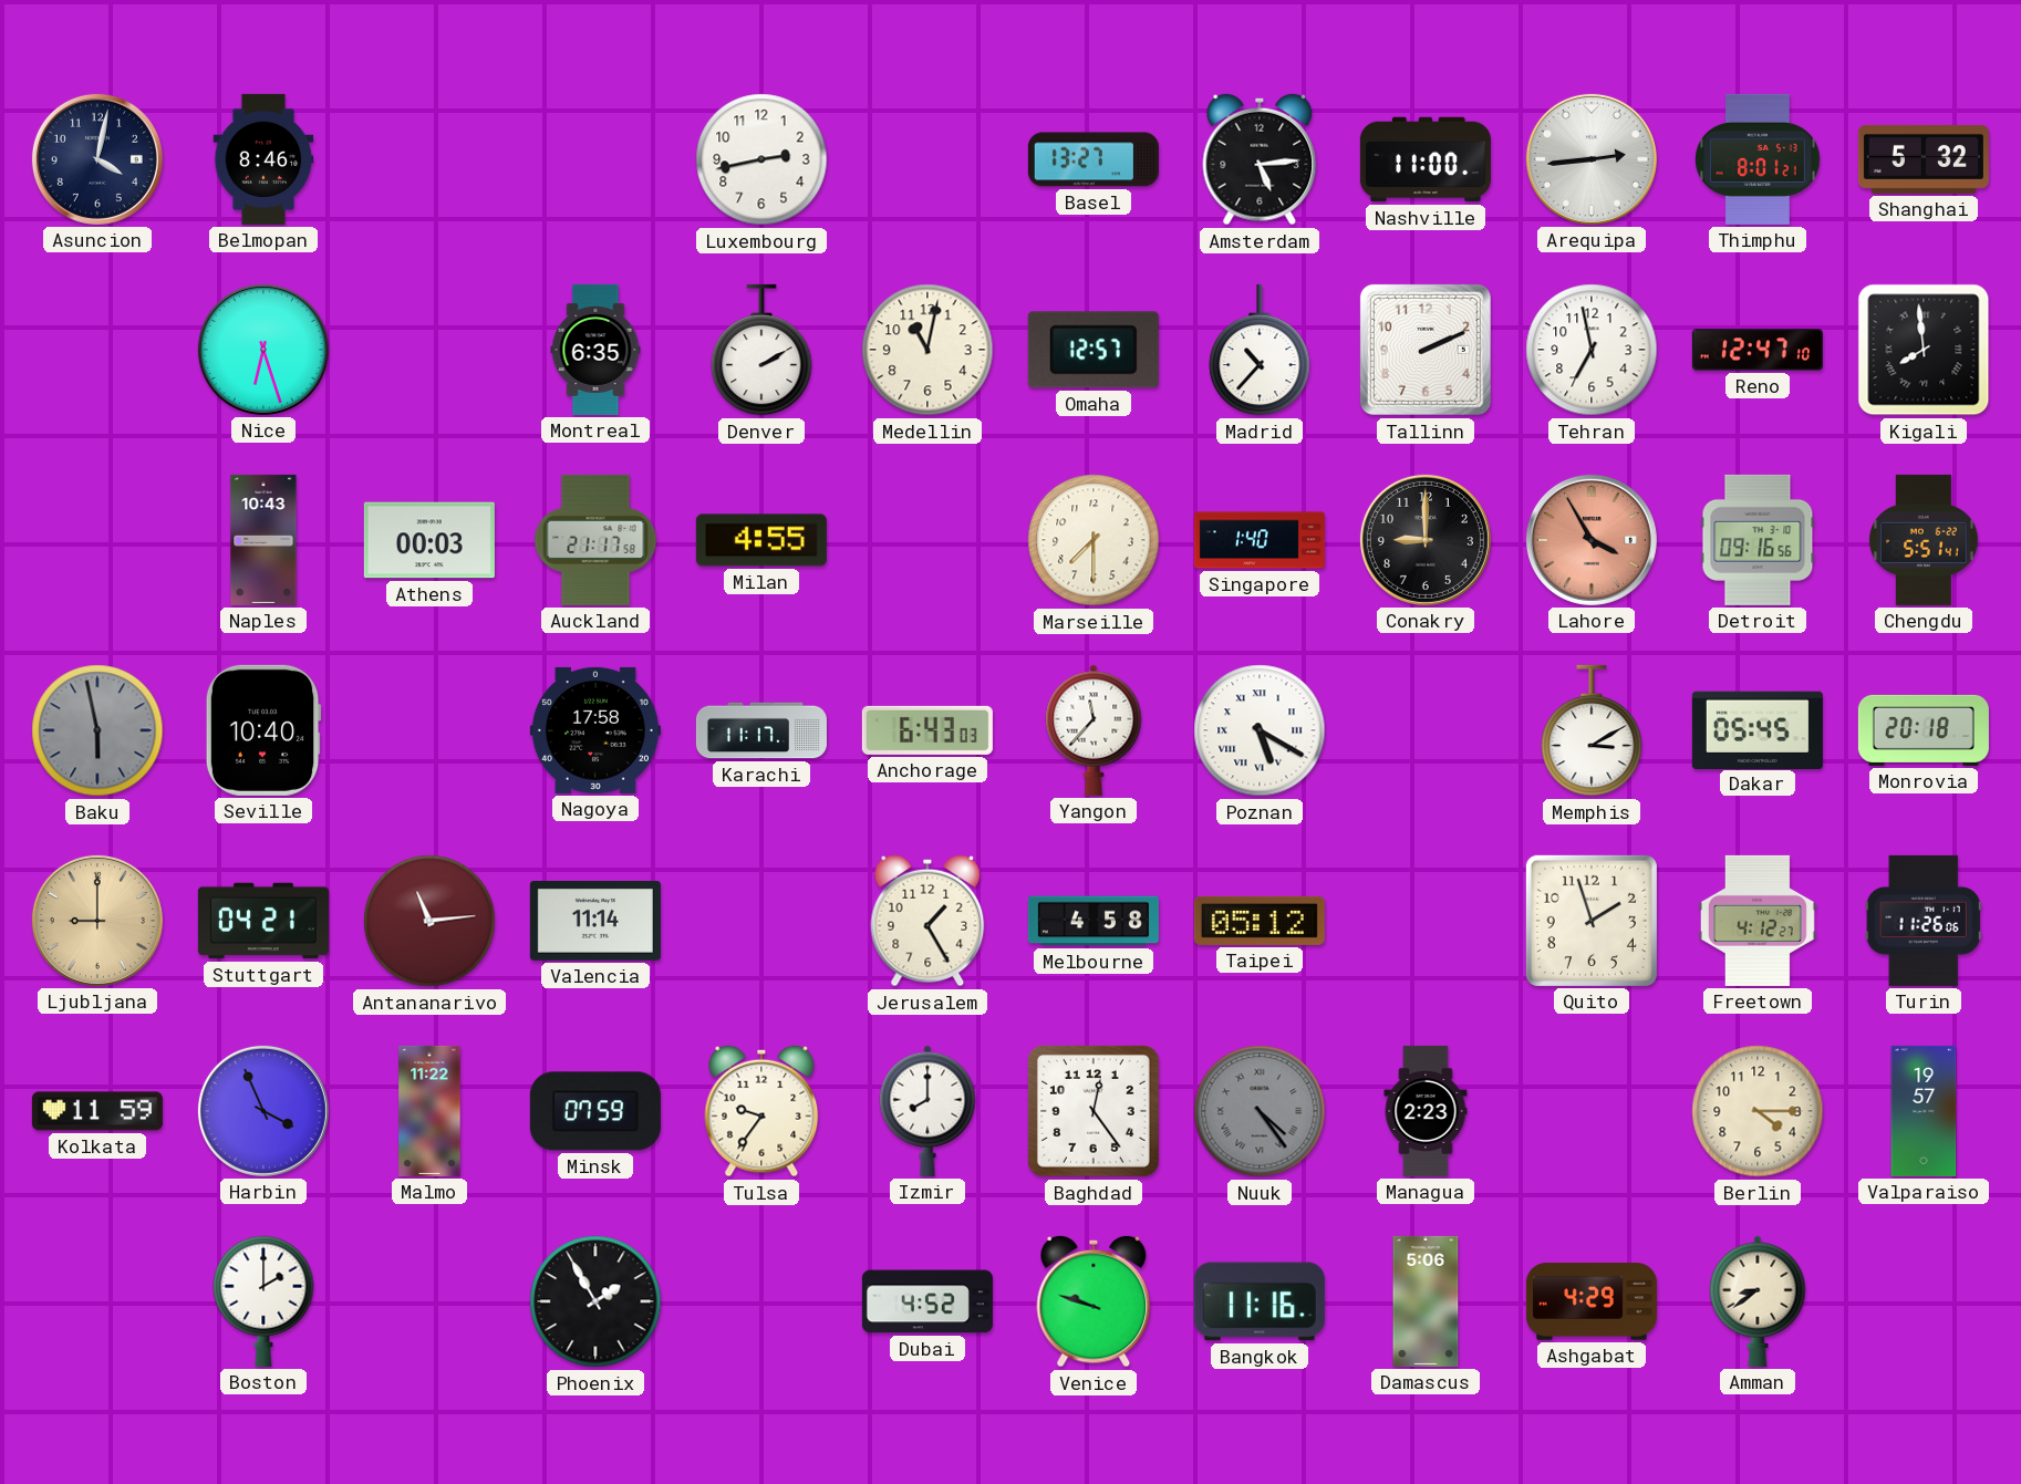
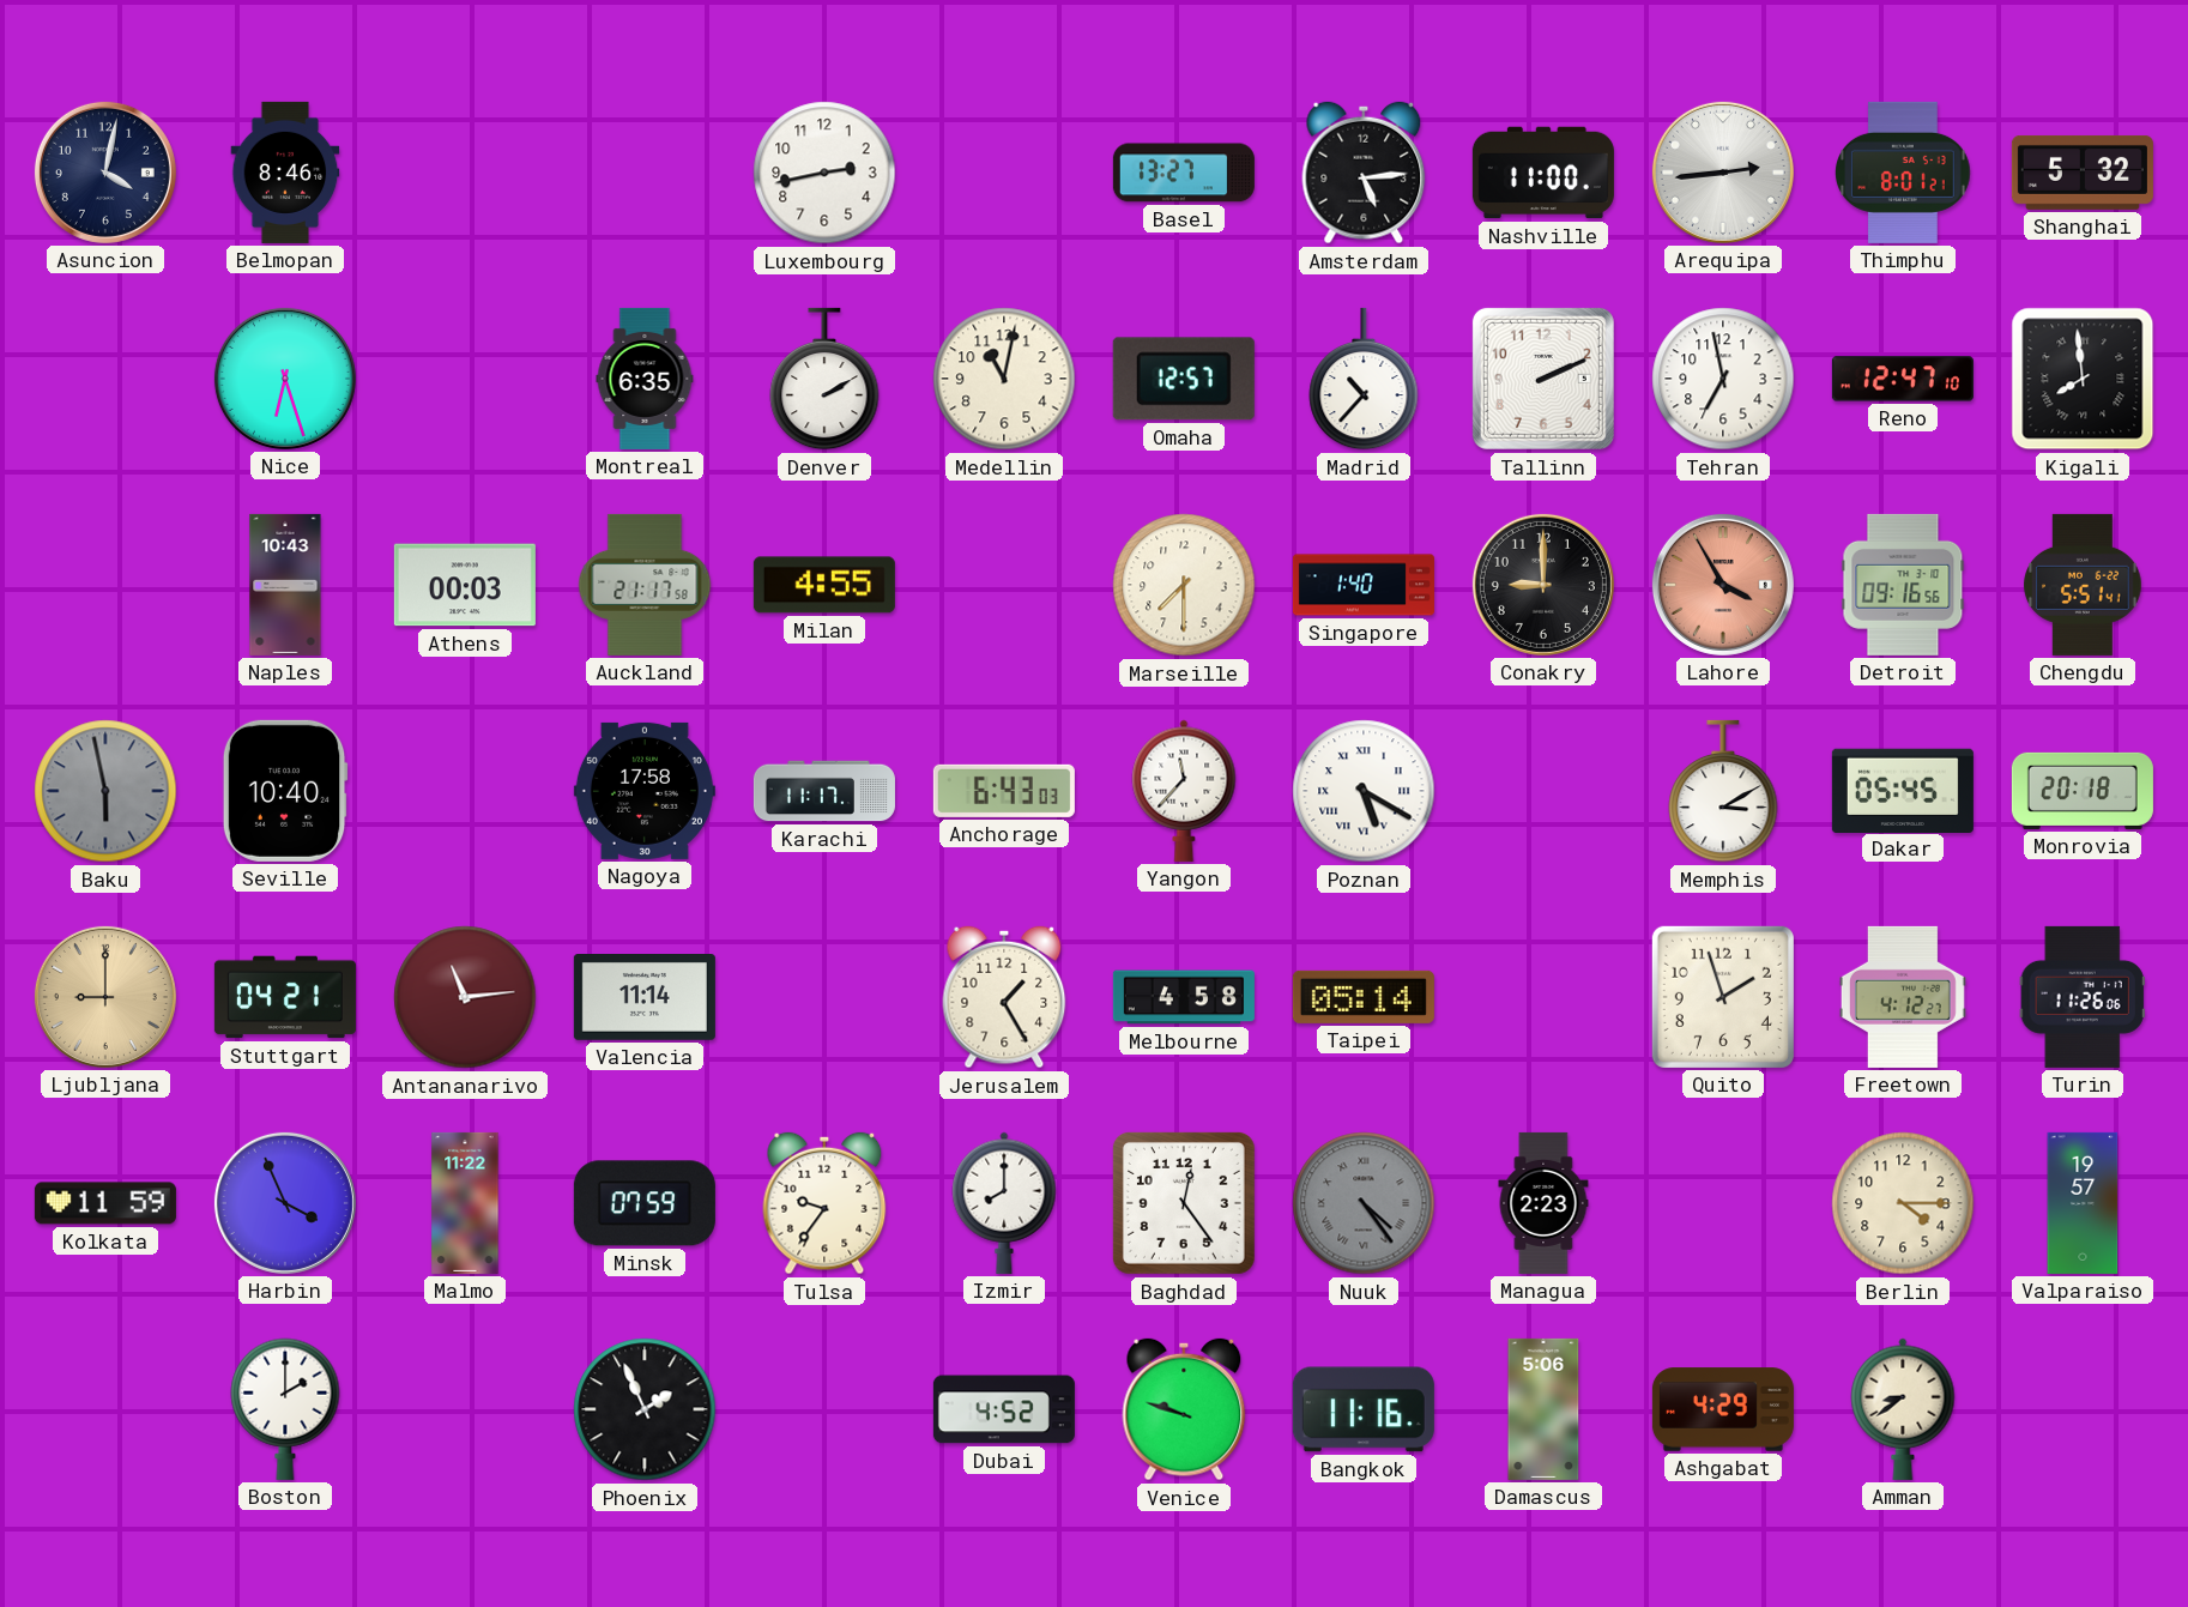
Taipei: 05:12 -> 05:14 (1364, 997)
Phoenix: 1:55 -> 1:56 (645, 1409)
